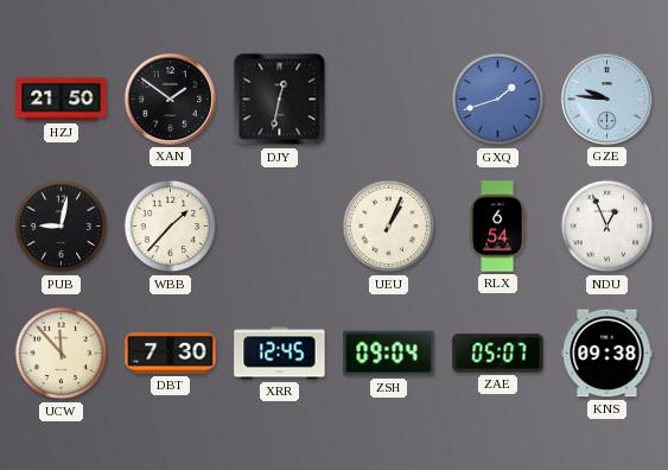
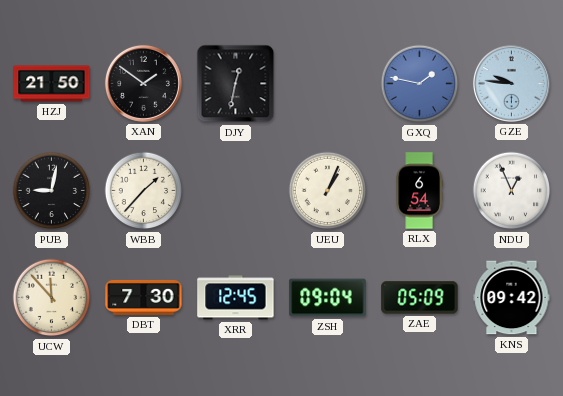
GXQ: 1:42 -> 1:47 (420, 84)
ZAE: 05:07 -> 05:09 (420, 298)
KNS: 09:38 -> 09:42 (512, 298)
